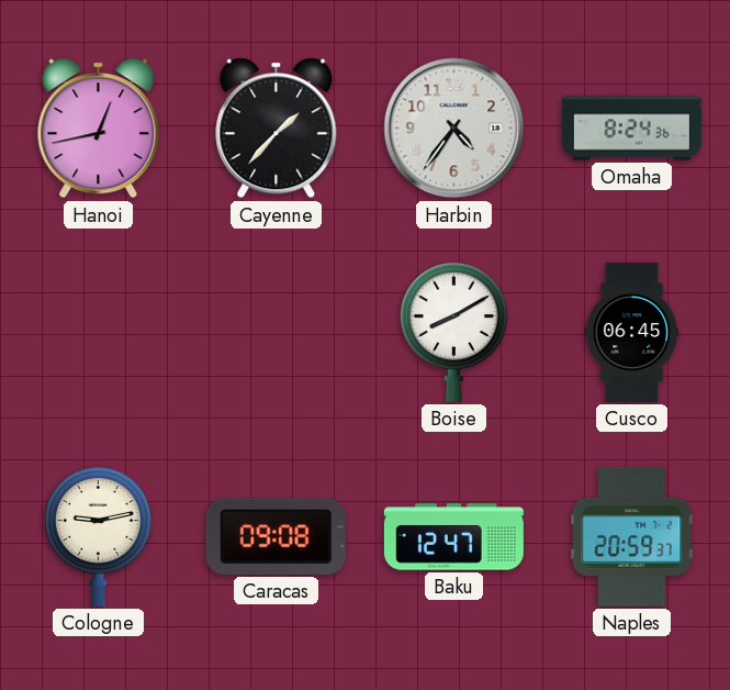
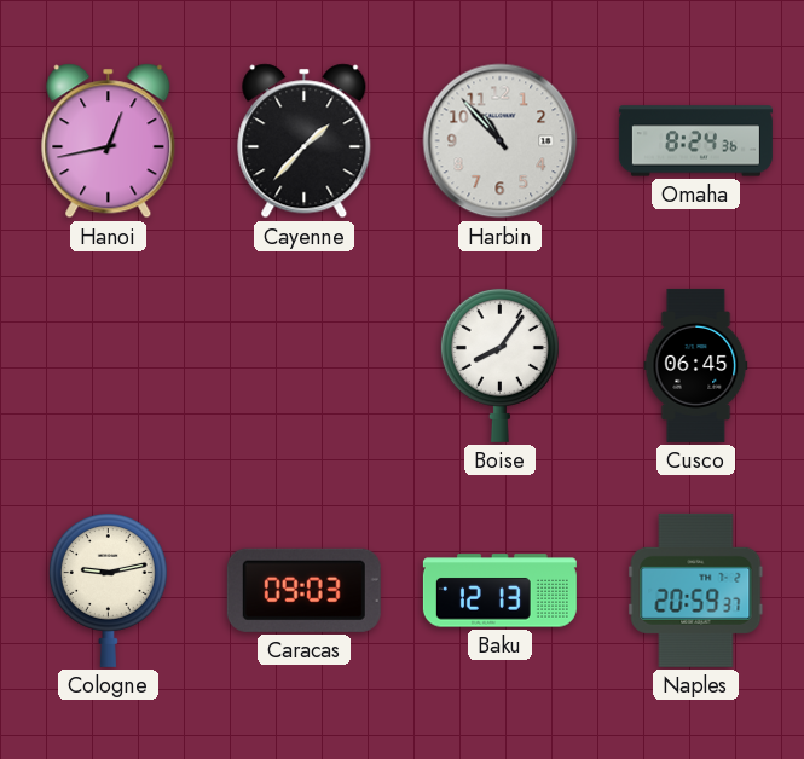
Harbin: 4:36 -> 10:53 (501, 141)
Boise: 8:10 -> 8:06 (499, 365)
Caracas: 09:08 -> 09:03 (303, 590)
Baku: 12:47 -> 12:13 (499, 591)
